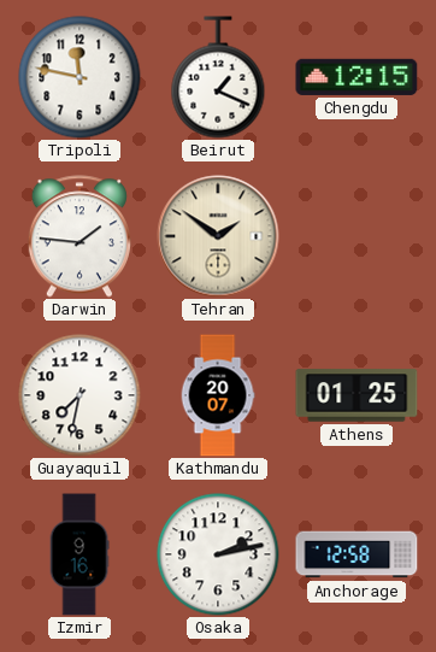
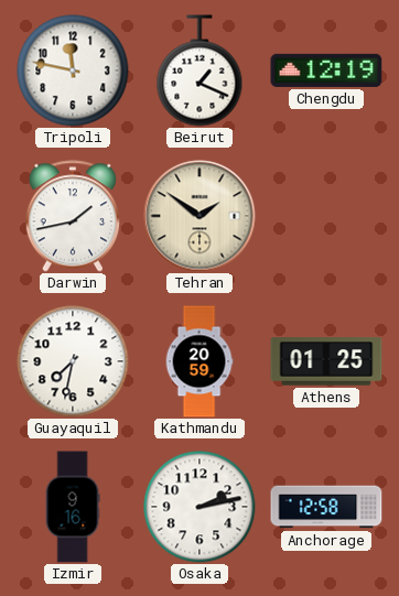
Chengdu: 12:15 -> 12:19 (326, 71)
Darwin: 1:46 -> 1:43 (72, 216)
Kathmandu: 20:07 -> 20:59 (199, 361)
